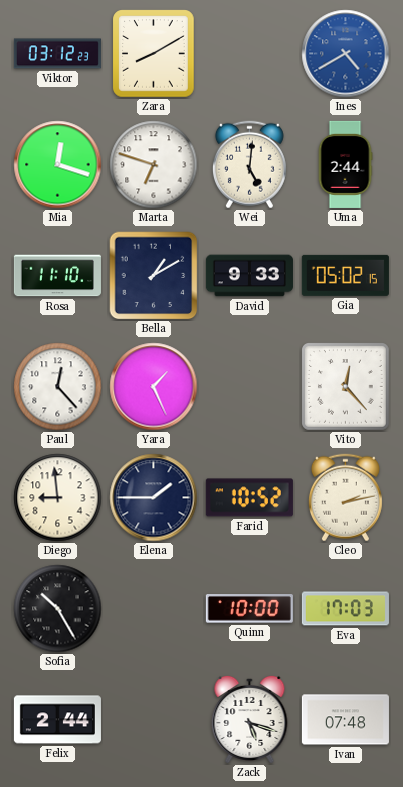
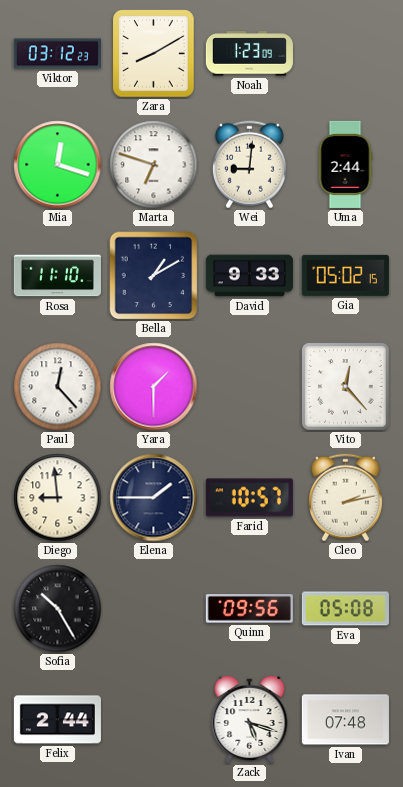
Noah: none -> 1:23 (249, 54)
Ines: 4:40 -> none (346, 54)
Wei: 5:01 -> 9:01 (249, 165)
Yara: 1:26 -> 1:30 (154, 387)
Farid: 10:52 -> 10:57 (249, 498)
Quinn: 10:00 -> 09:56 (249, 609)
Eva: 17:03 -> 05:08 (345, 609)
